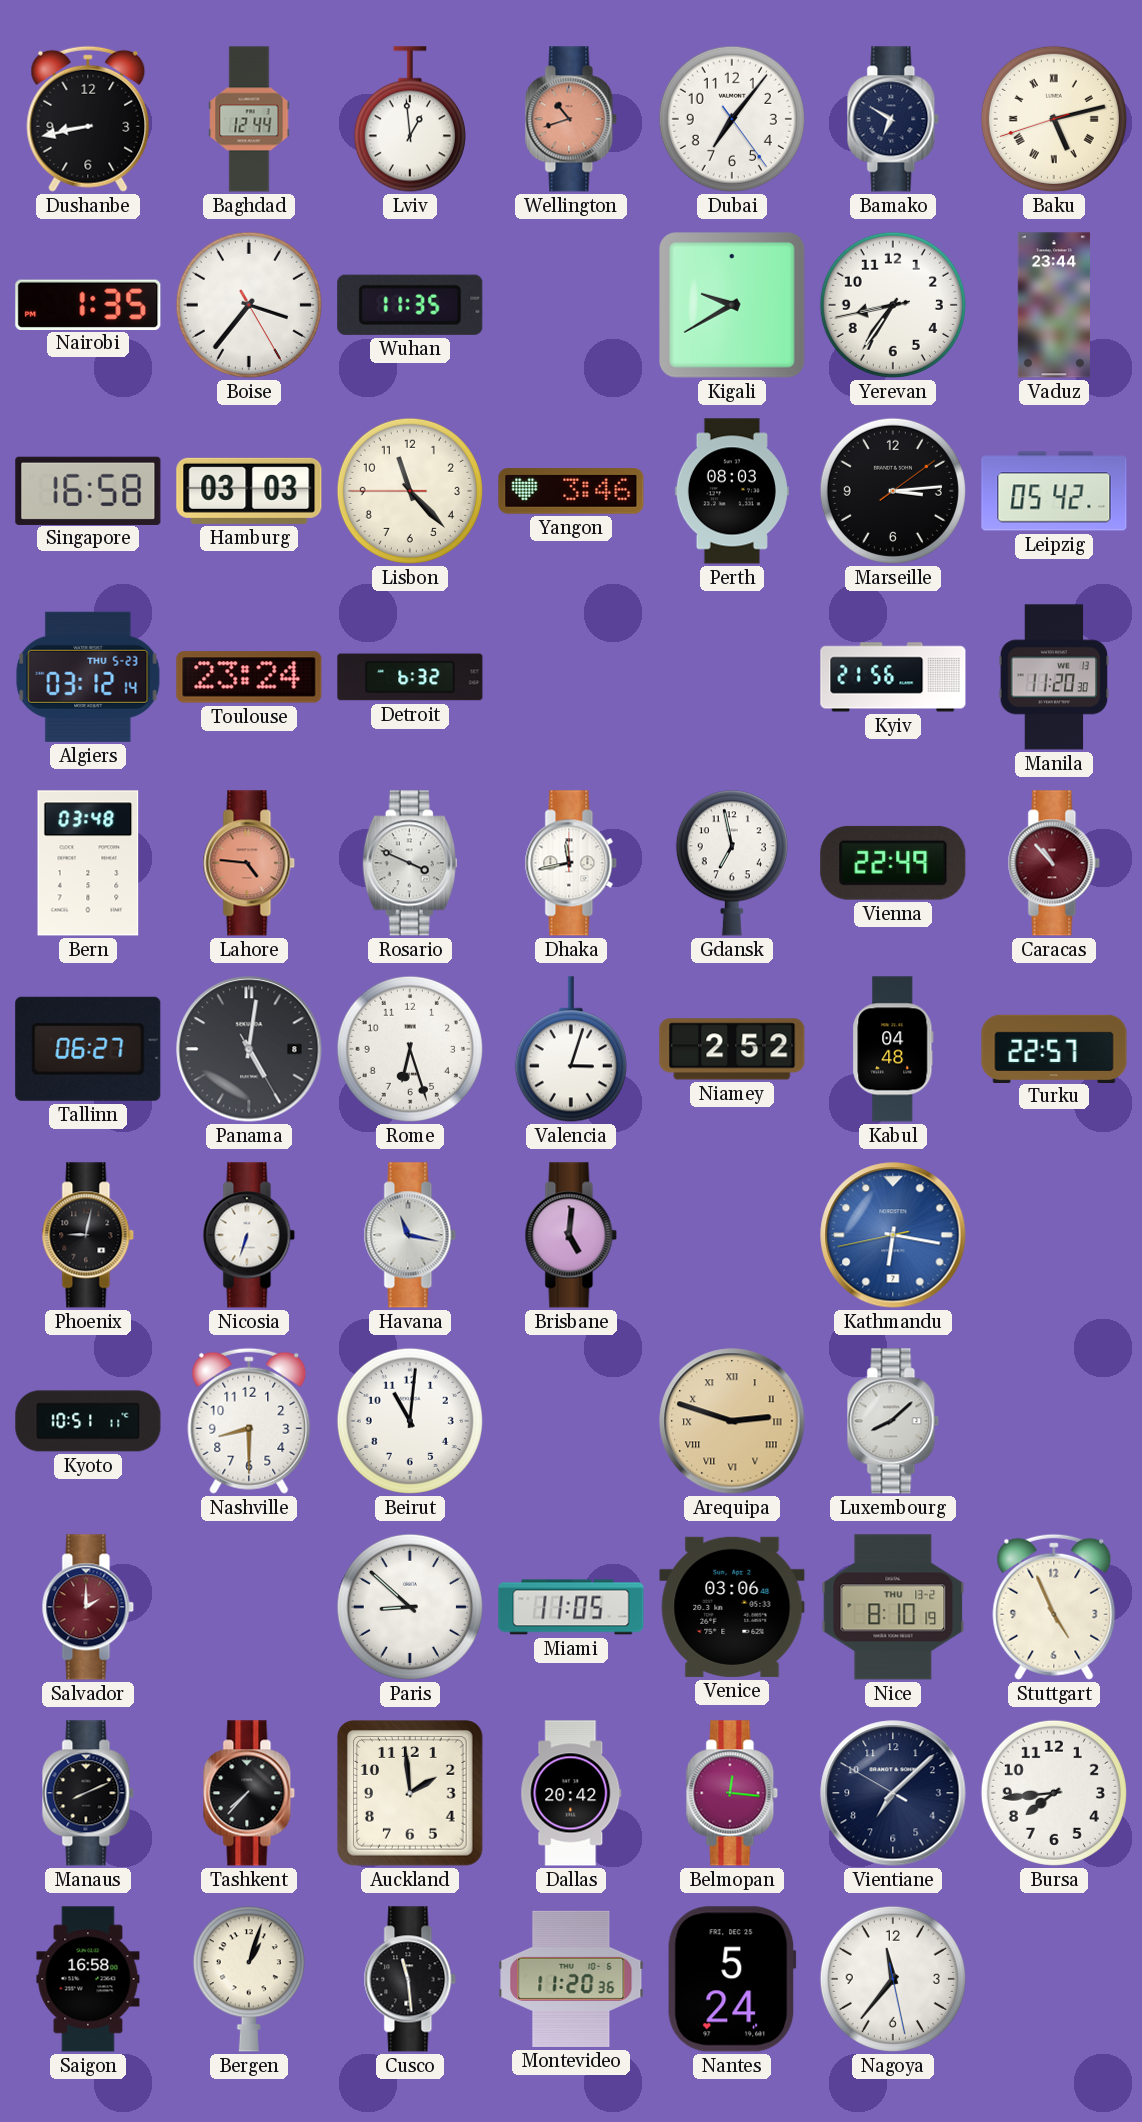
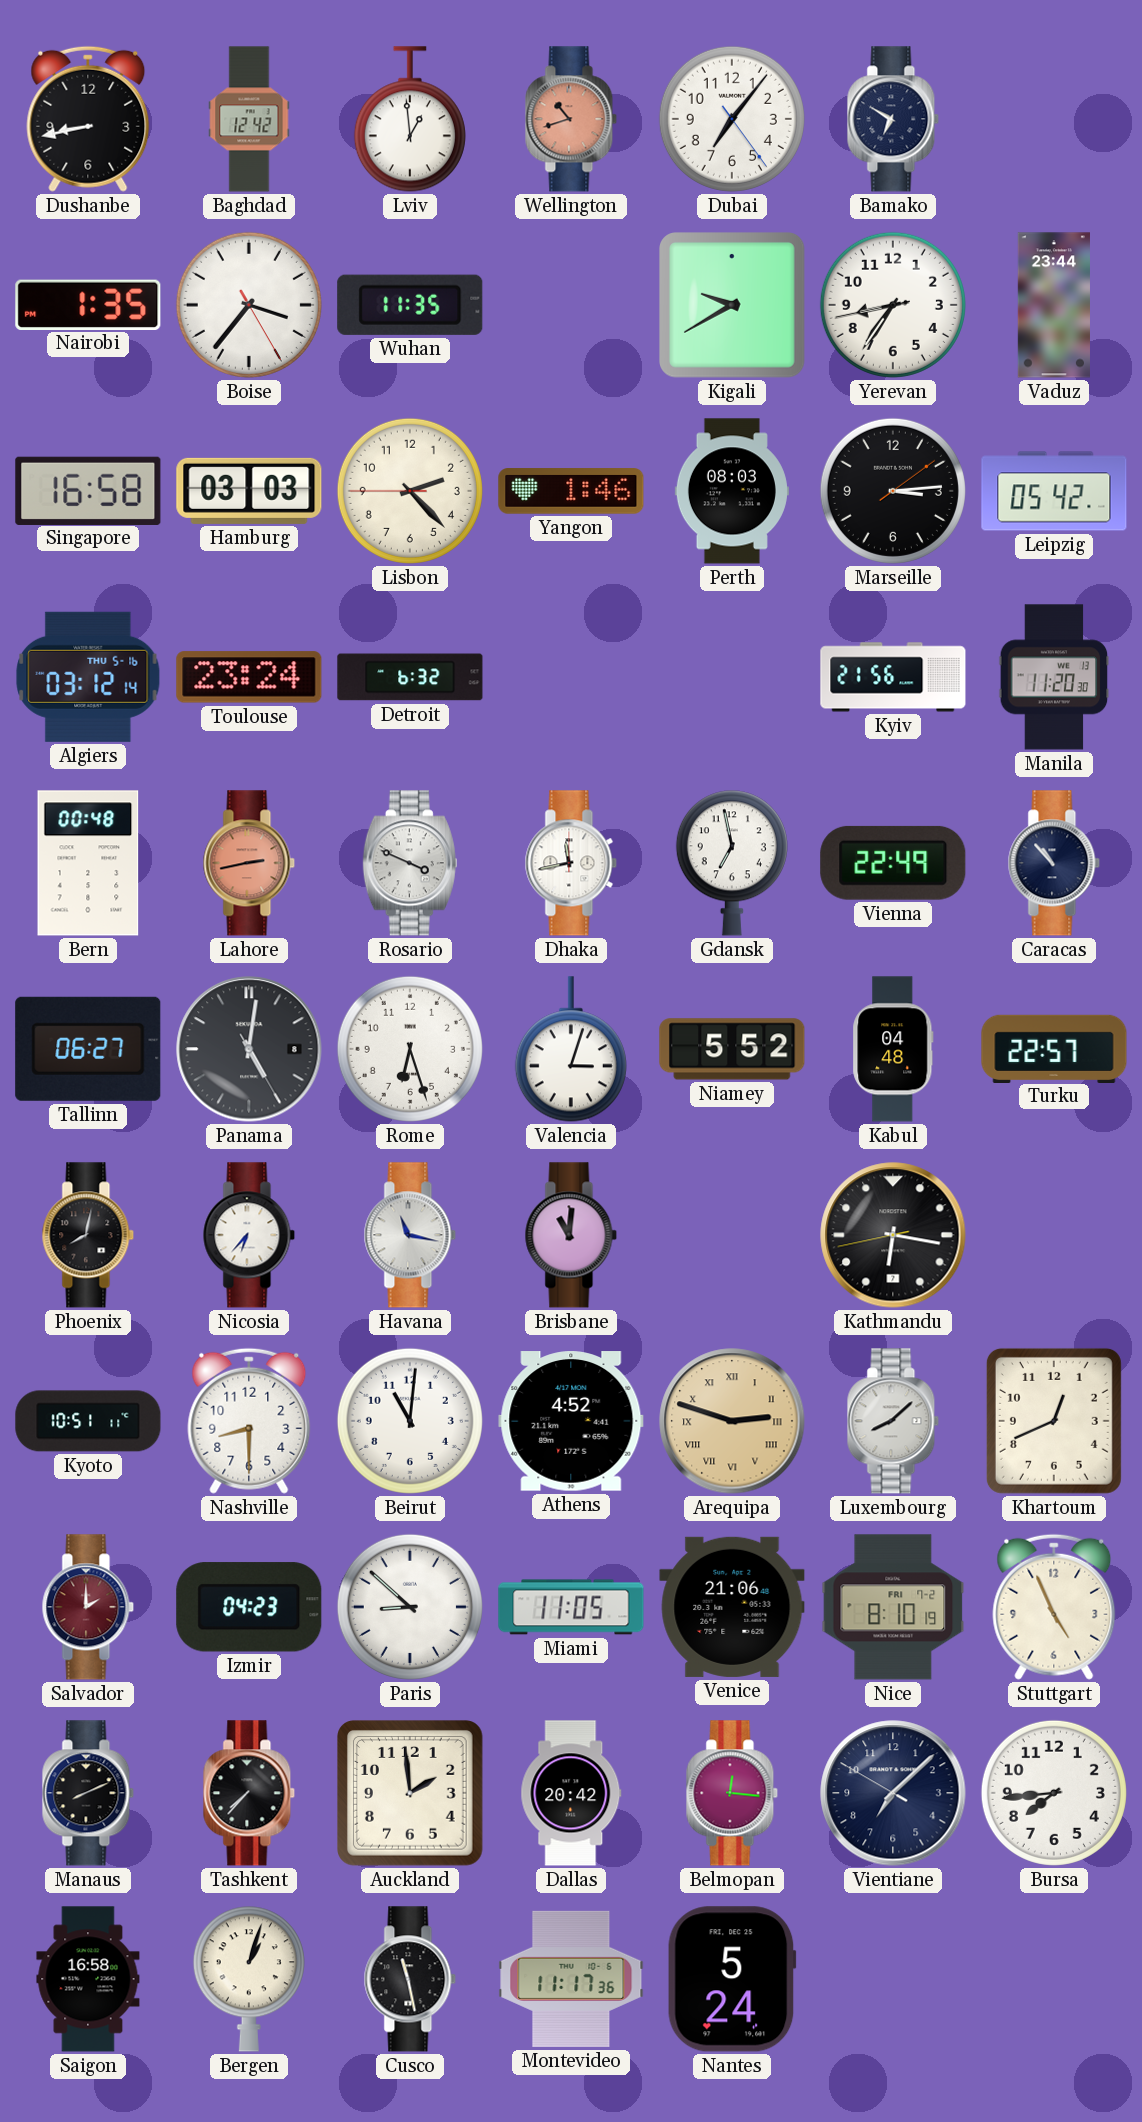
Baghdad: 12:44 -> 12:42 (249, 119)
Baku: 5:12 -> none (1054, 119)
Lisbon: 11:22 -> 2:22 (410, 491)
Yangon: 3:46 -> 1:46 (571, 491)
Algiers date: THU 5-23 -> THU 5-16 (88, 677)
Bern: 03:48 -> 00:48 (88, 863)
Lahore: 4:46 -> 2:43 (249, 863)
Caracas dial: burgundy -> navy (1054, 863)
Niamey: 2:52 -> 5:52 (732, 1049)
Phoenix: 9:02 -> 8:02 (88, 1235)
Nicosia: 6:33 -> 6:37 (249, 1235)
Brisbane: 5:01 -> 11:01 (571, 1235)
Kathmandu dial: blue -> black (893, 1235)
Athens: none -> 4:52 (571, 1421)
Khartoum: none -> 12:41 (1054, 1421)
Izmir: none -> 04:23 (249, 1607)
Venice: 03:06 -> 21:06 (732, 1607)
Nice date: THU 13-2 -> FRI 7-2 (893, 1607)
Cusco: 11:29 -> 11:28 (410, 1979)
Montevideo: 11:20 -> 11:17 (571, 1979)
Nagoya: 11:36 -> none (893, 1979)
